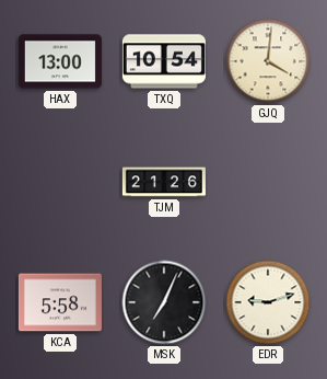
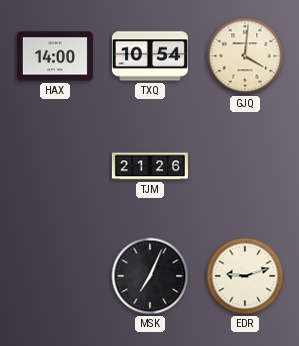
HAX: 13:00 -> 14:00 (55, 56)
KCA: 5:58 -> none (60, 302)
